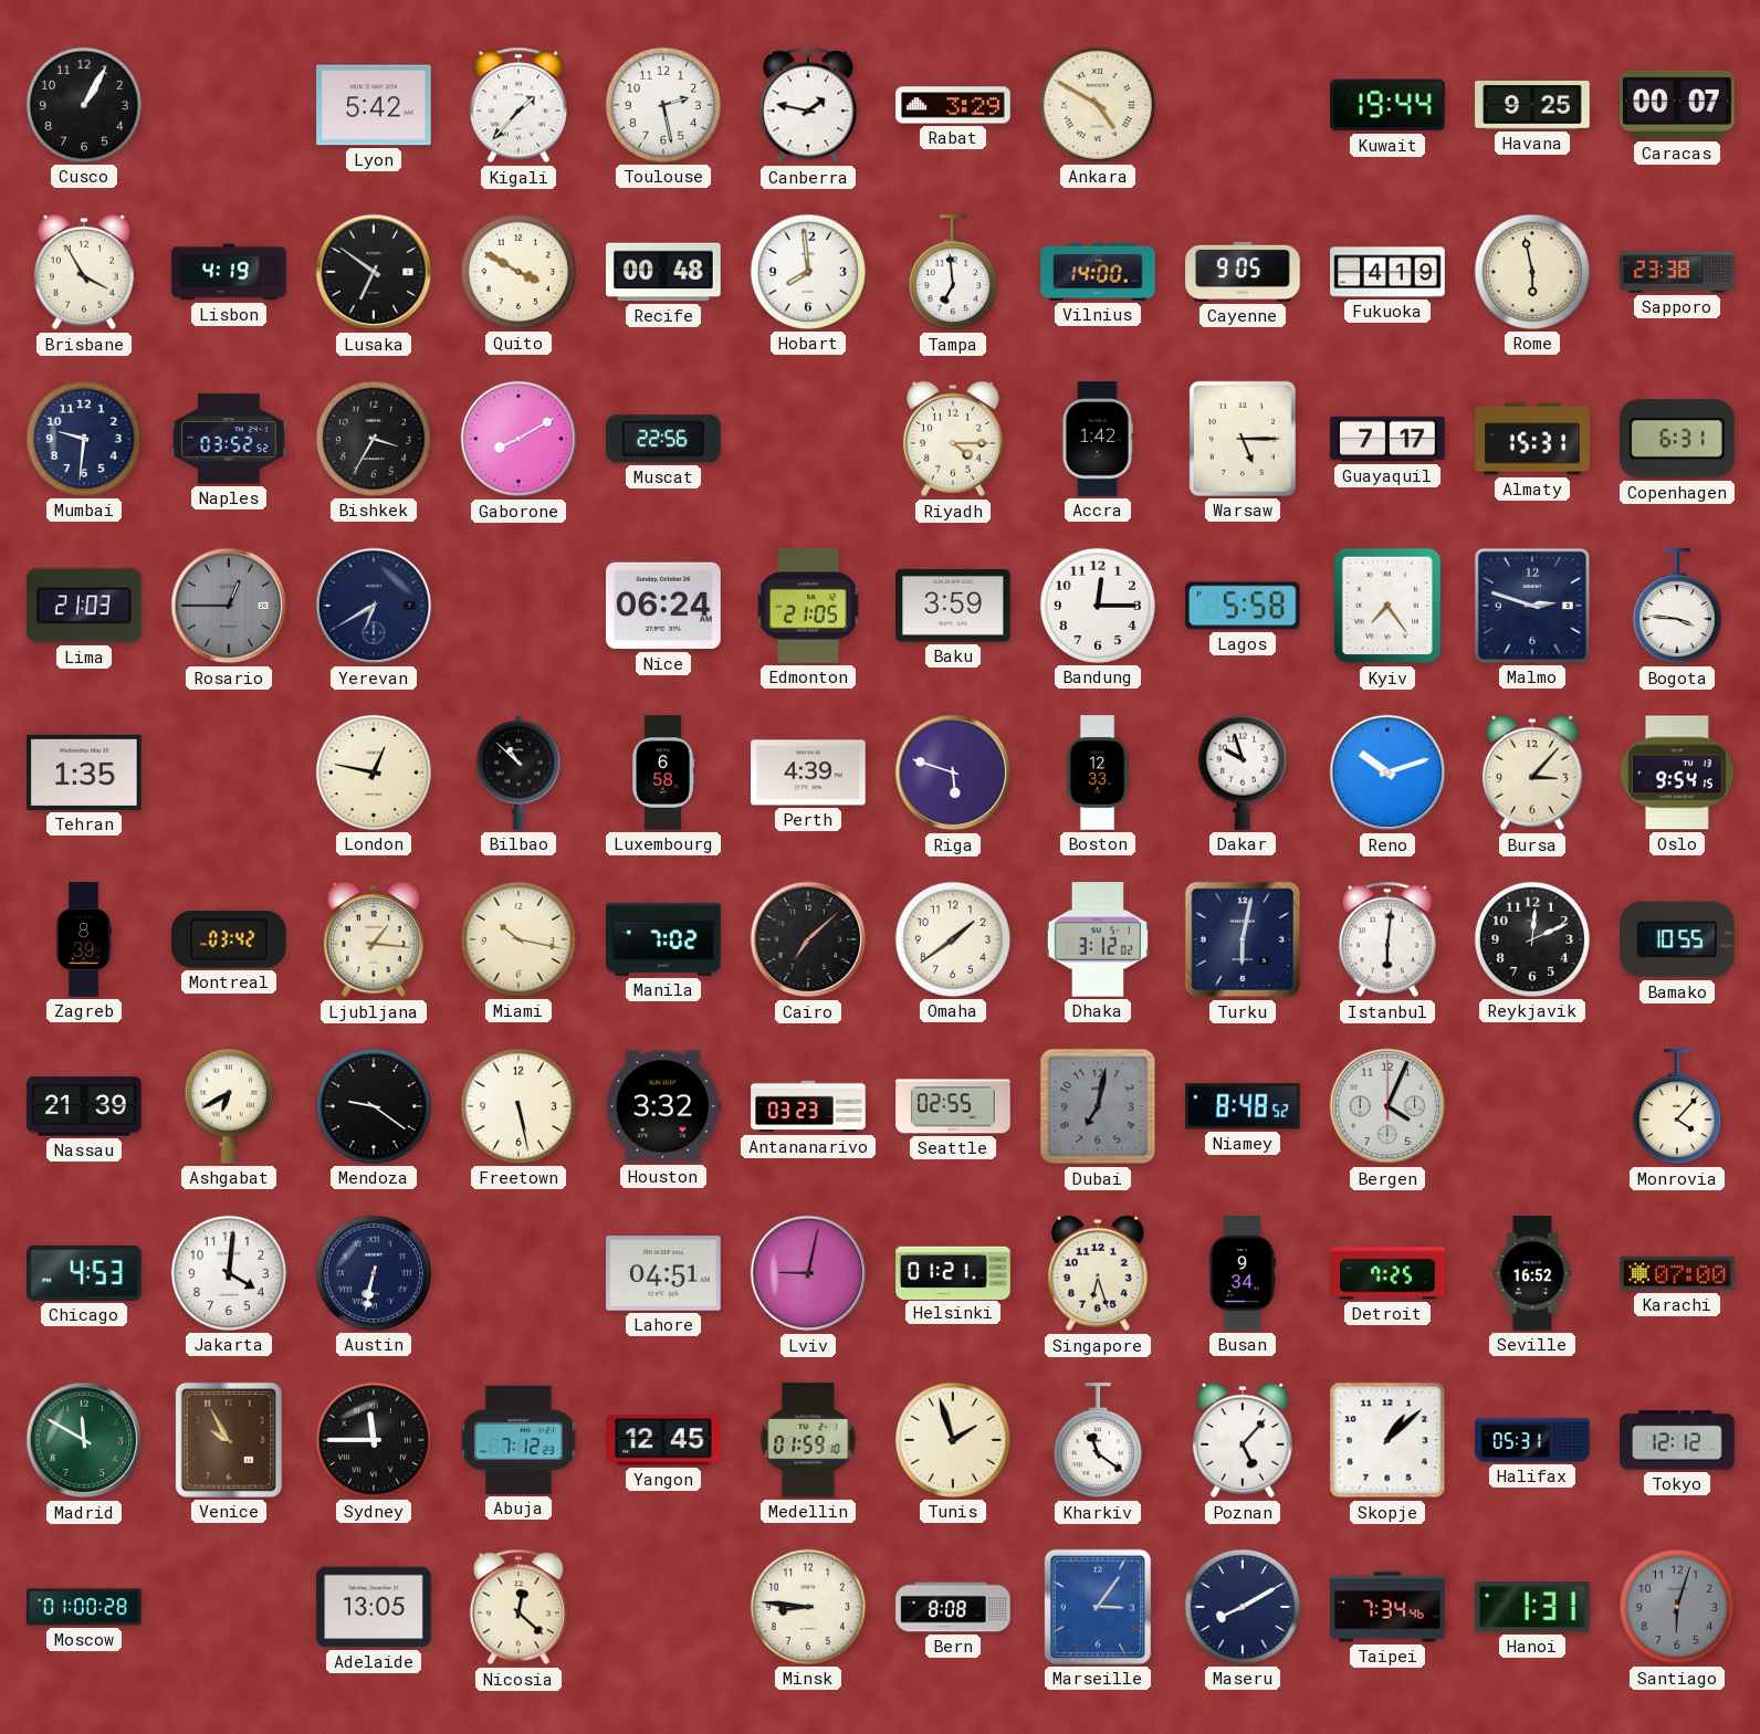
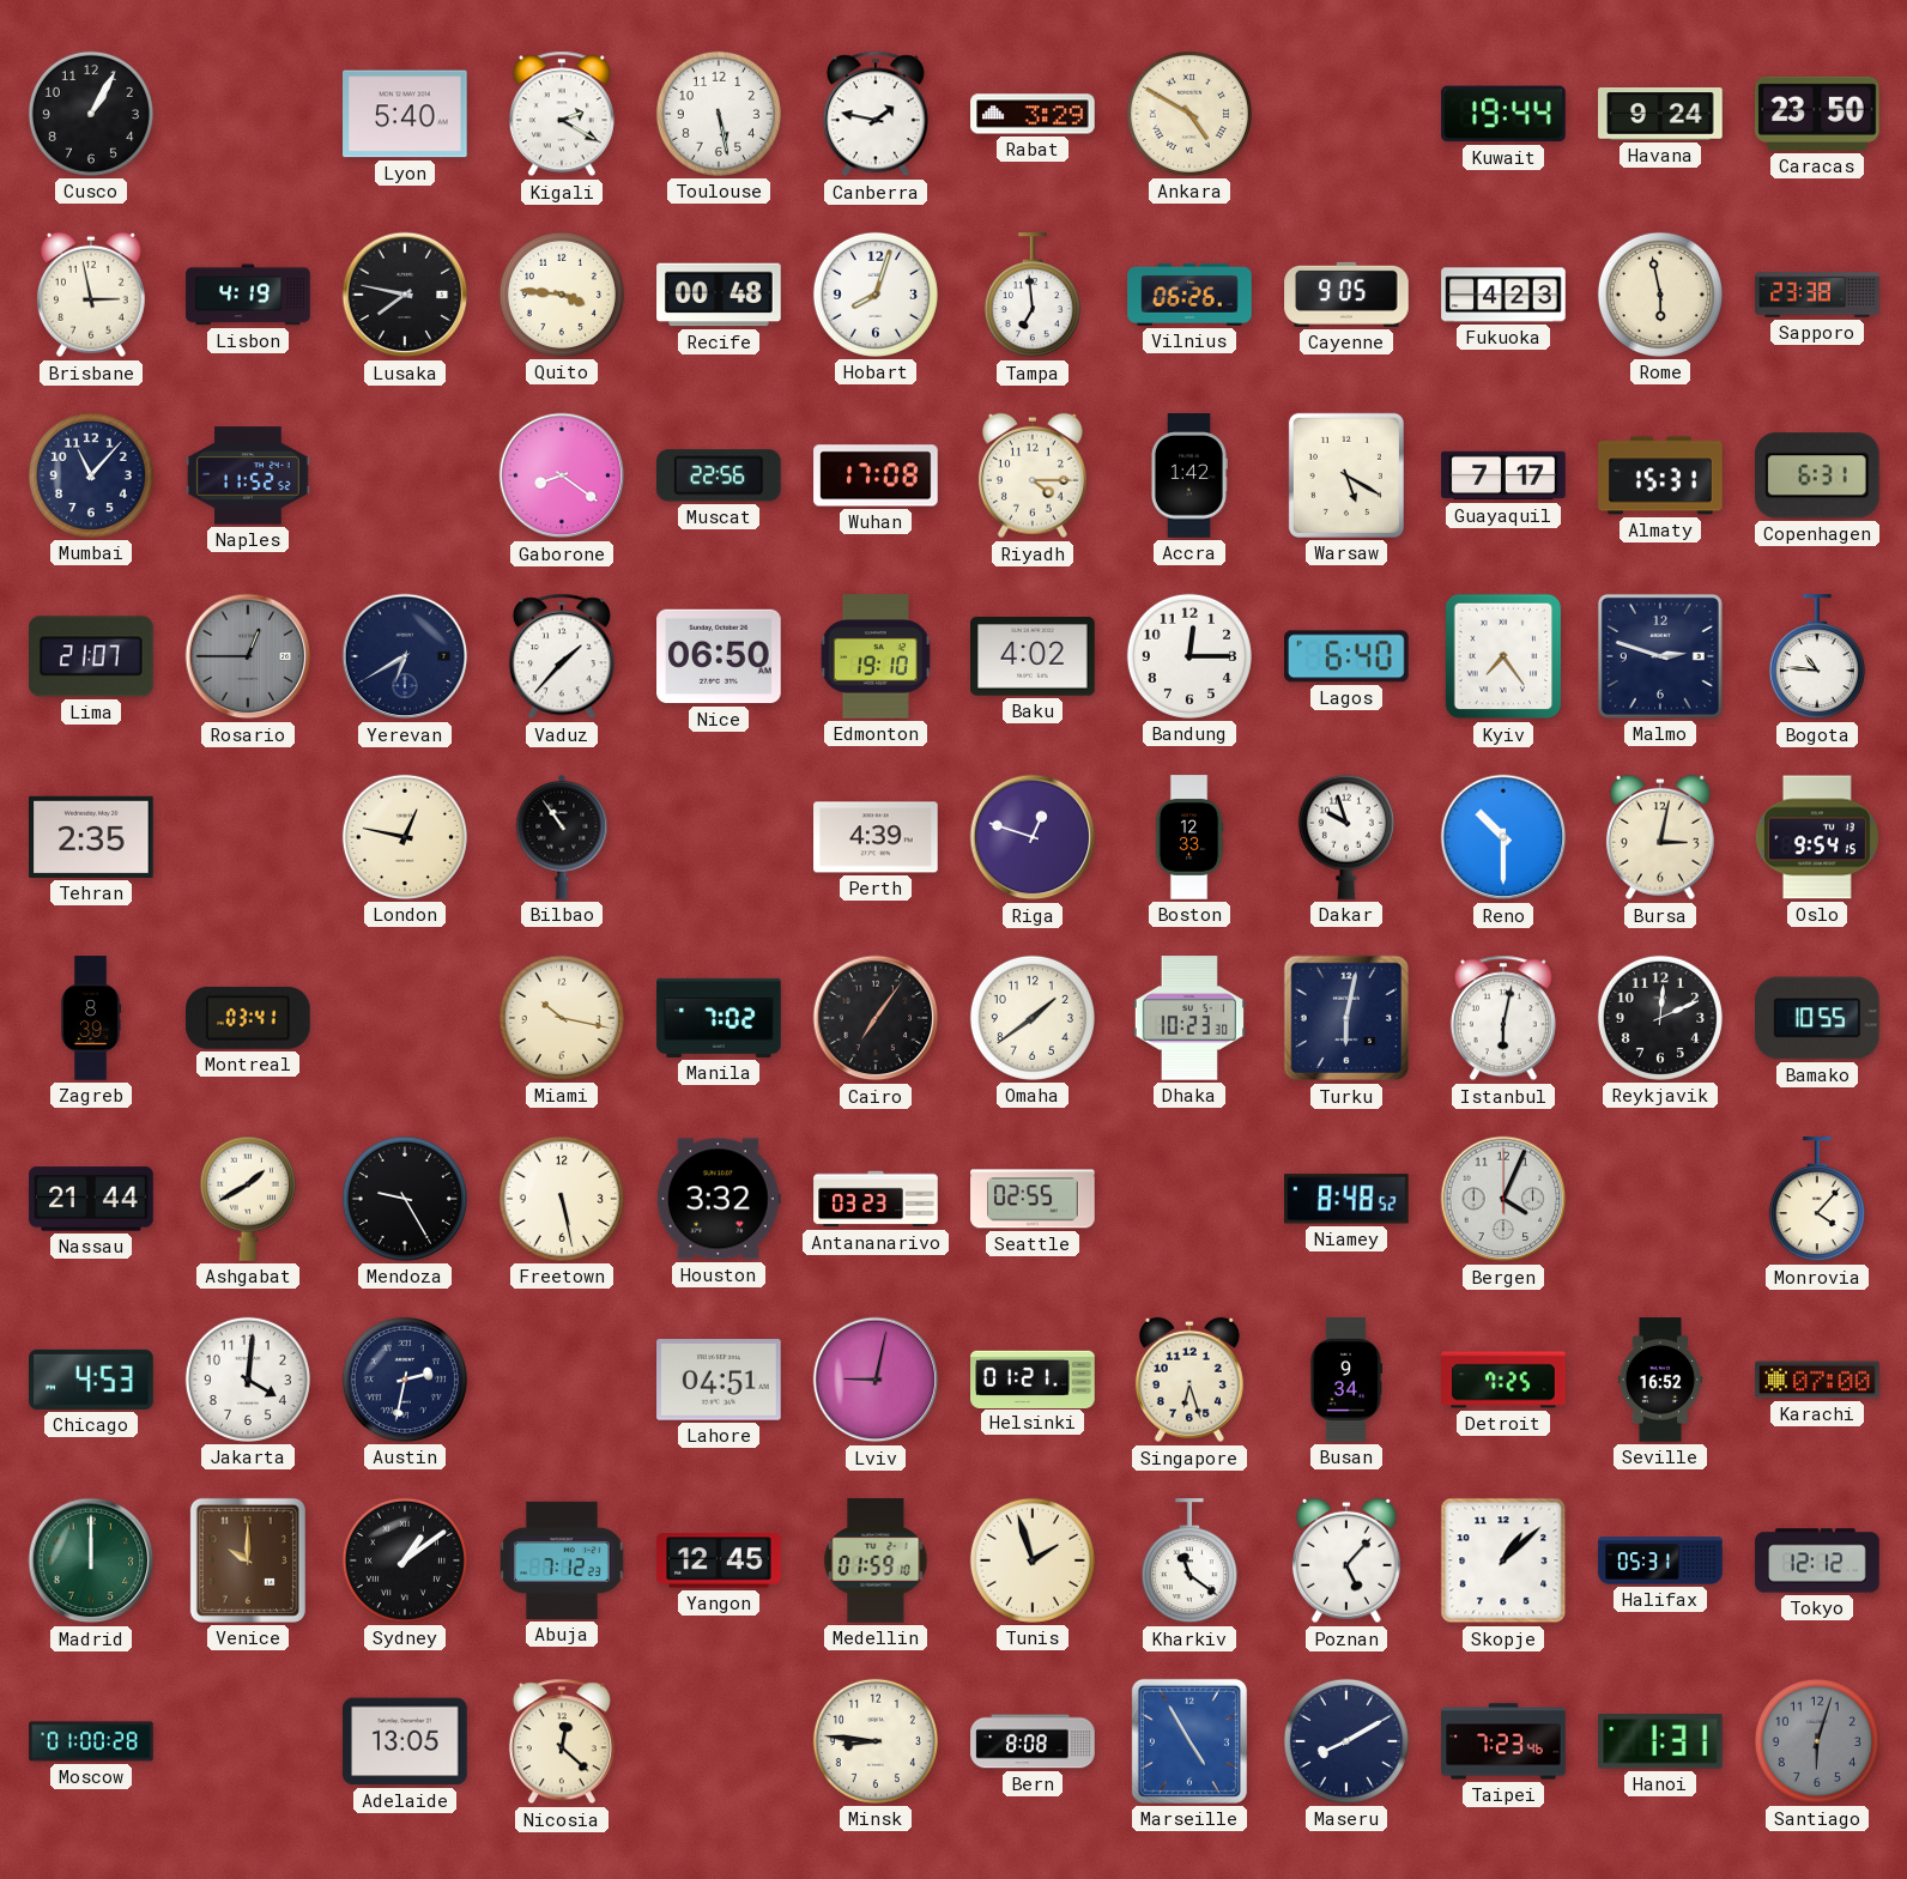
Lyon: 5:42 -> 5:40 (405, 114)
Kigali: 1:37 -> 2:20 (562, 114)
Toulouse: 2:28 -> 5:28 (719, 114)
Havana: 9:25 -> 9:24 (1660, 115)
Caracas: 00:07 -> 23:50 (1817, 114)
Brisbane: 3:55 -> 2:58 (91, 295)
Lusaka: 6:51 -> 7:47 (405, 295)
Quito: 3:50 -> 3:46 (562, 295)
Hobart: 7:59 -> 8:03 (876, 295)
Vilnius: 14:00 -> 06:26 (1189, 295)
Fukuoka: 4:19 -> 4:23 (1503, 295)
Mumbai: 9:31 -> 11:07 (91, 475)
Naples: 03:52 -> 11:52 (248, 475)
Bishkek: 3:35 -> none (374, 439)
Gaborone: 8:10 -> 8:21 (562, 475)
Wuhan: none -> 17:08 (876, 475)
Warsaw: 5:15 -> 5:20 (1346, 475)
Lima: 21:03 -> 21:07 (92, 656)
Vaduz: none -> 1:37 (562, 656)
Nice: 06:24 -> 06:50 (719, 656)
Edmonton: 21:05 -> 19:10 (876, 656)
Baku: 3:59 -> 4:02 (1033, 656)
Lagos: 5:58 -> 6:40 (1346, 656)
Bogota: 3:46 -> 10:46 (1817, 657)
Tehran: 1:35 -> 2:35 (91, 837)
Bilbao: 10:52 -> 10:54 (562, 837)
Luxembourg: 6:58 -> none (662, 773)
Riga: 5:48 -> 12:48 (1033, 837)
Reno: 10:12 -> 10:30 (1503, 837)
Bursa: 3:07 -> 3:02 (1660, 837)
Montreal: 03:42 -> 03:41 (248, 1018)
Ljubljana: 1:16 -> none (374, 939)
Cairo: 7:08 -> 7:06 (876, 1018)
Dhaka: 3:12 -> 10:23 (1189, 1018)
Istanbul: 6:01 -> 6:02 (1503, 1018)
Nassau: 21:39 -> 21:44 (91, 1199)
Ashgabat: 6:40 -> 1:40 (248, 1199)
Mendoza: 9:21 -> 9:25 (405, 1199)
Dubai: 7:02 -> none (1098, 1106)
Austin: 6:32 -> 2:32 (405, 1380)
Madrid: 11:50 -> 12:00 (91, 1560)
Venice: 9:55 -> 10:00 (248, 1560)
Sydney: 11:45 -> 1:09 (405, 1560)
Marseille: 3:06 -> 4:55 (1189, 1741)
Taipei: 7:34 -> 7:23 (1503, 1741)
